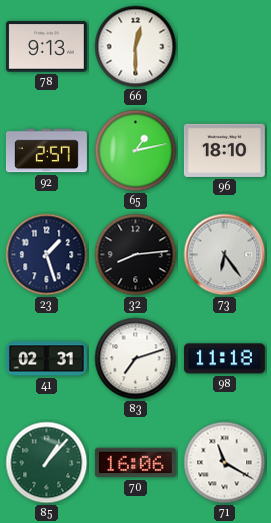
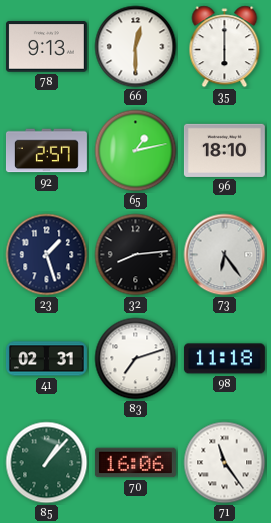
35: none -> 6:00 (225, 47)
71: 11:20 -> 11:24 (225, 463)
